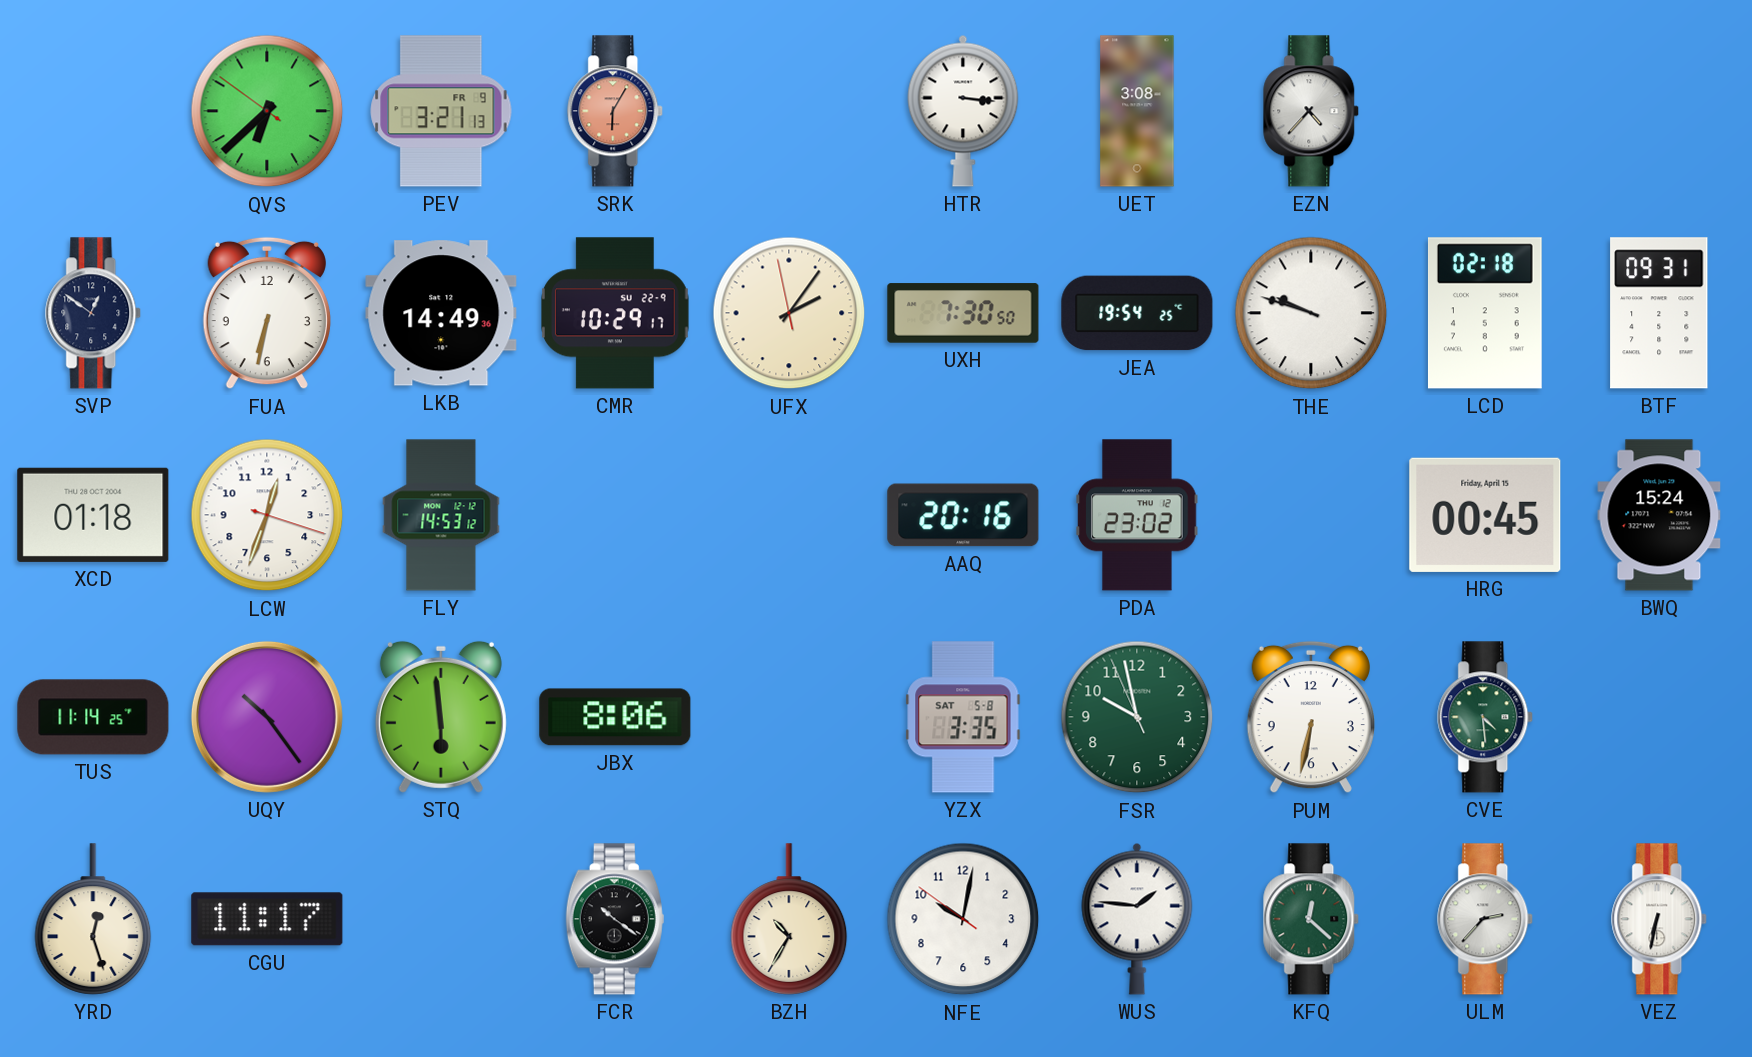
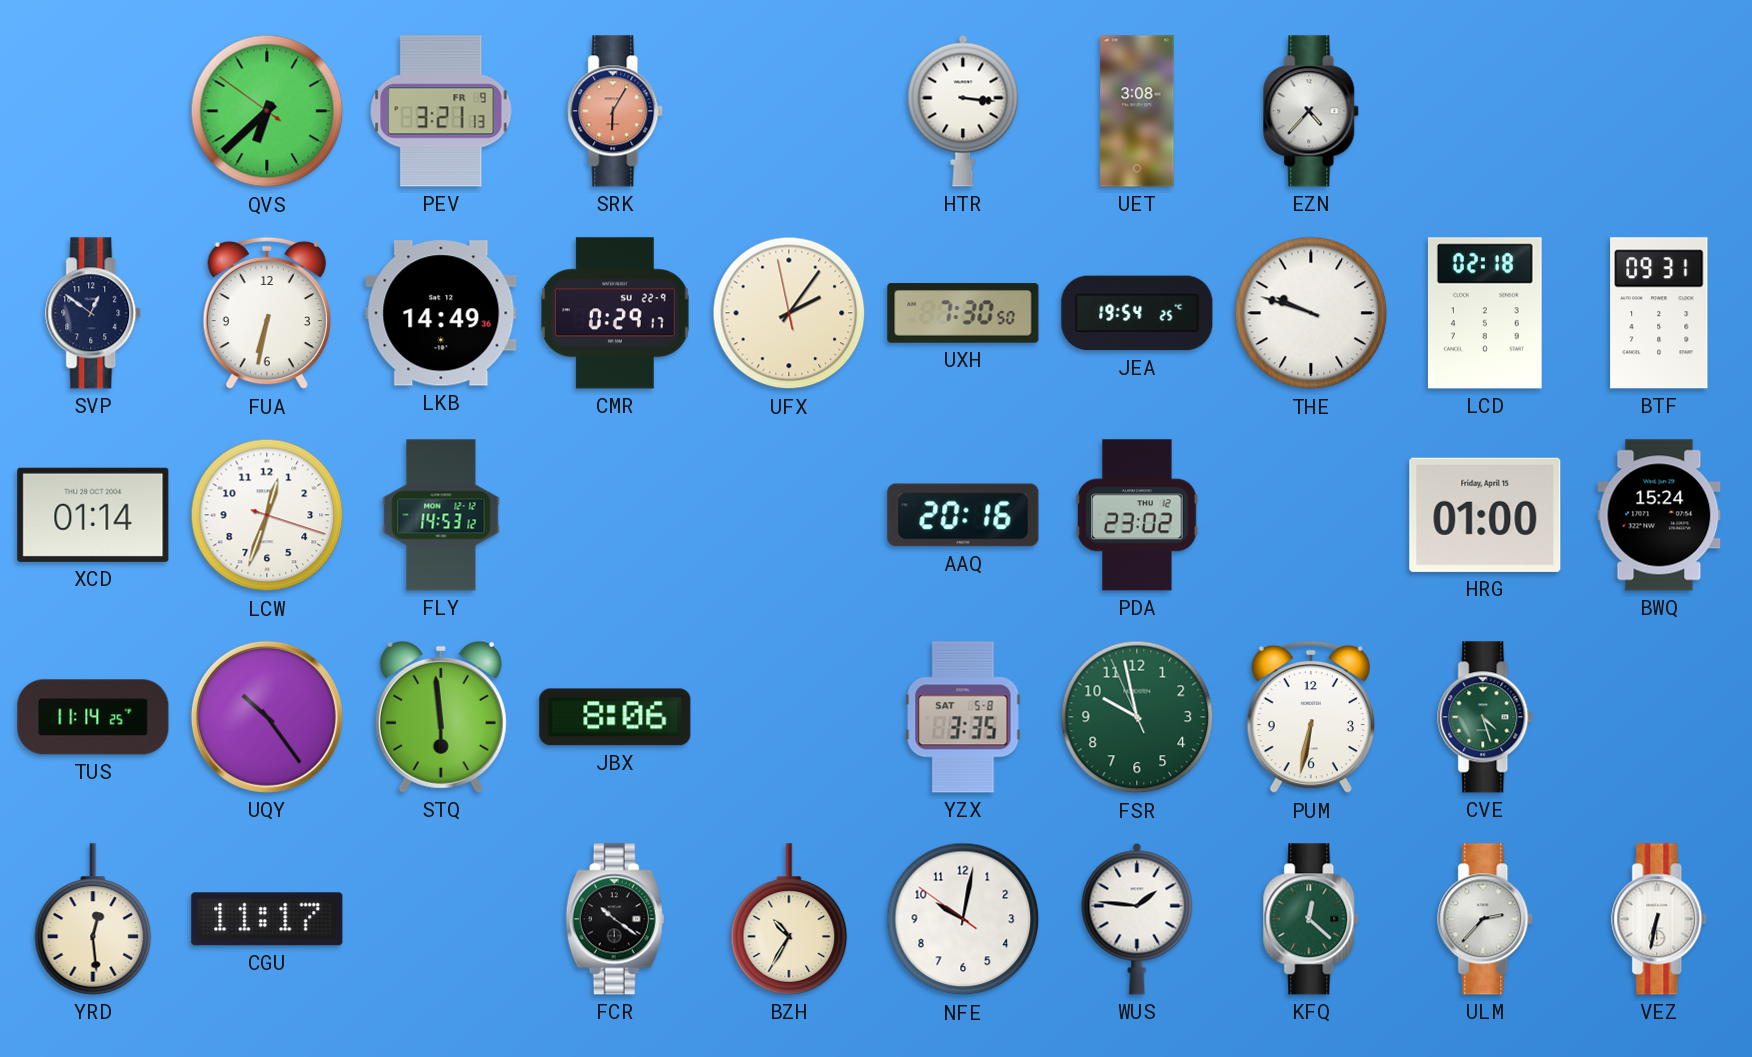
CMR: 10:29 -> 0:29 (616, 313)
XCD: 01:18 -> 01:14 (93, 515)
HRG: 00:45 -> 01:00 (1485, 515)
CVE: 4:29 -> 4:27 (1486, 717)
YRD: 12:27 -> 12:29 (93, 919)
